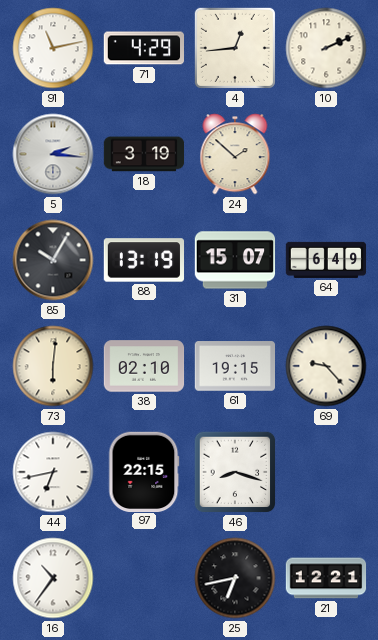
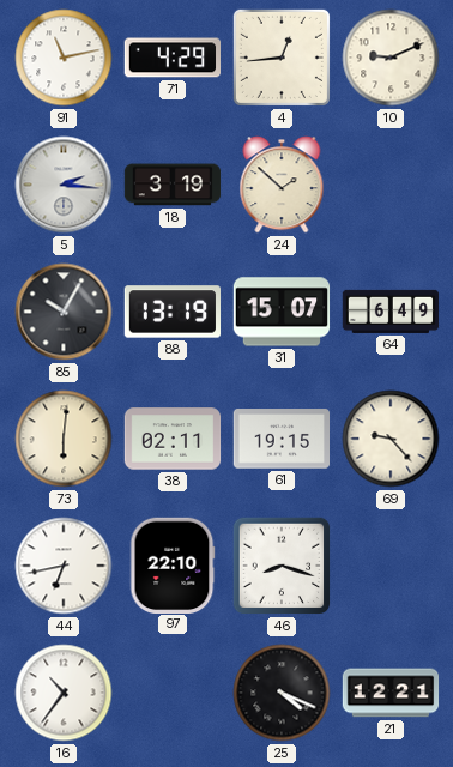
10: 2:11 -> 9:11 (391, 58)
38: 02:10 -> 02:11 (173, 439)
97: 22:15 -> 22:10 (173, 564)
25: 6:43 -> 4:19 (282, 693)
